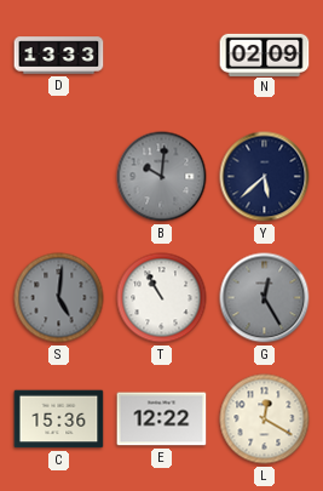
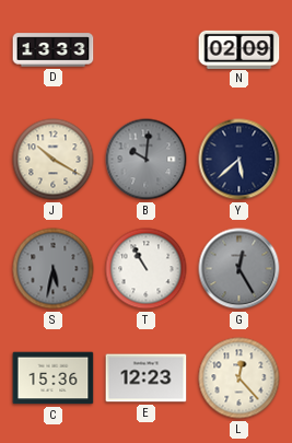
J: none -> 10:20 (54, 160)
S: 5:01 -> 5:32 (54, 269)
E: 12:22 -> 12:23 (147, 378)
L: 12:20 -> 12:23 (240, 378)
